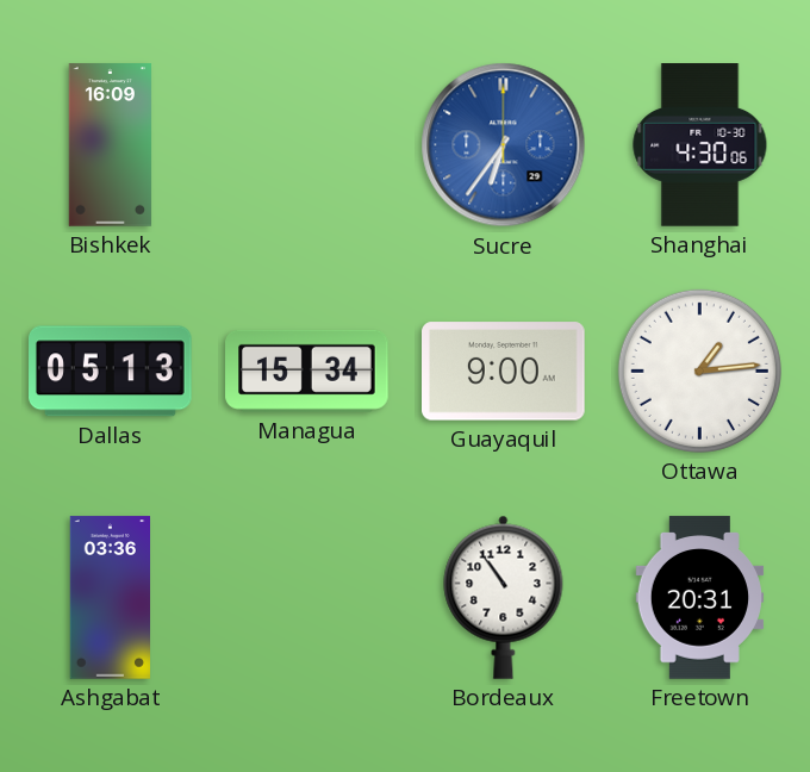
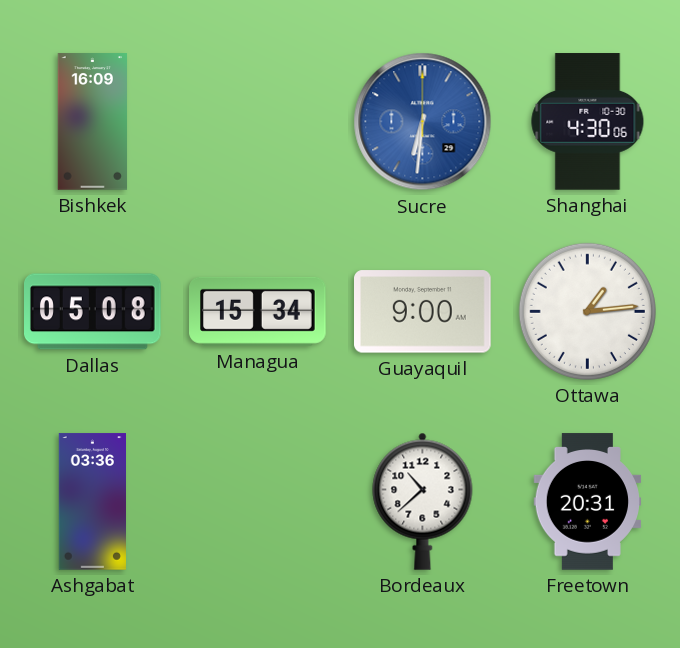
Sucre: 6:36 -> 6:31 (423, 122)
Dallas: 05:13 -> 05:08 (93, 312)
Bordeaux: 10:54 -> 10:38 (423, 501)
